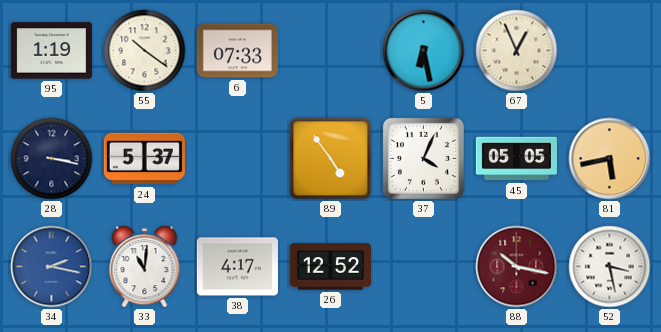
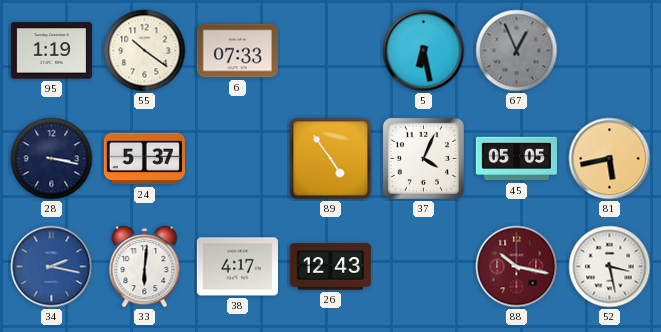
67 dial: cream -> grey (517, 51)
33: 11:01 -> 6:01 (145, 267)
26: 12:52 -> 12:43 (330, 267)
